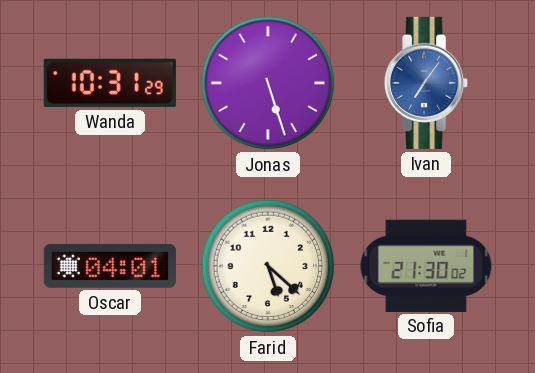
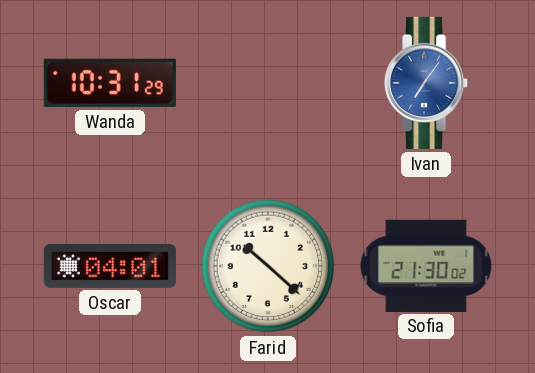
Jonas: 5:27 -> none (268, 83)
Farid: 5:22 -> 10:22 (268, 266)
